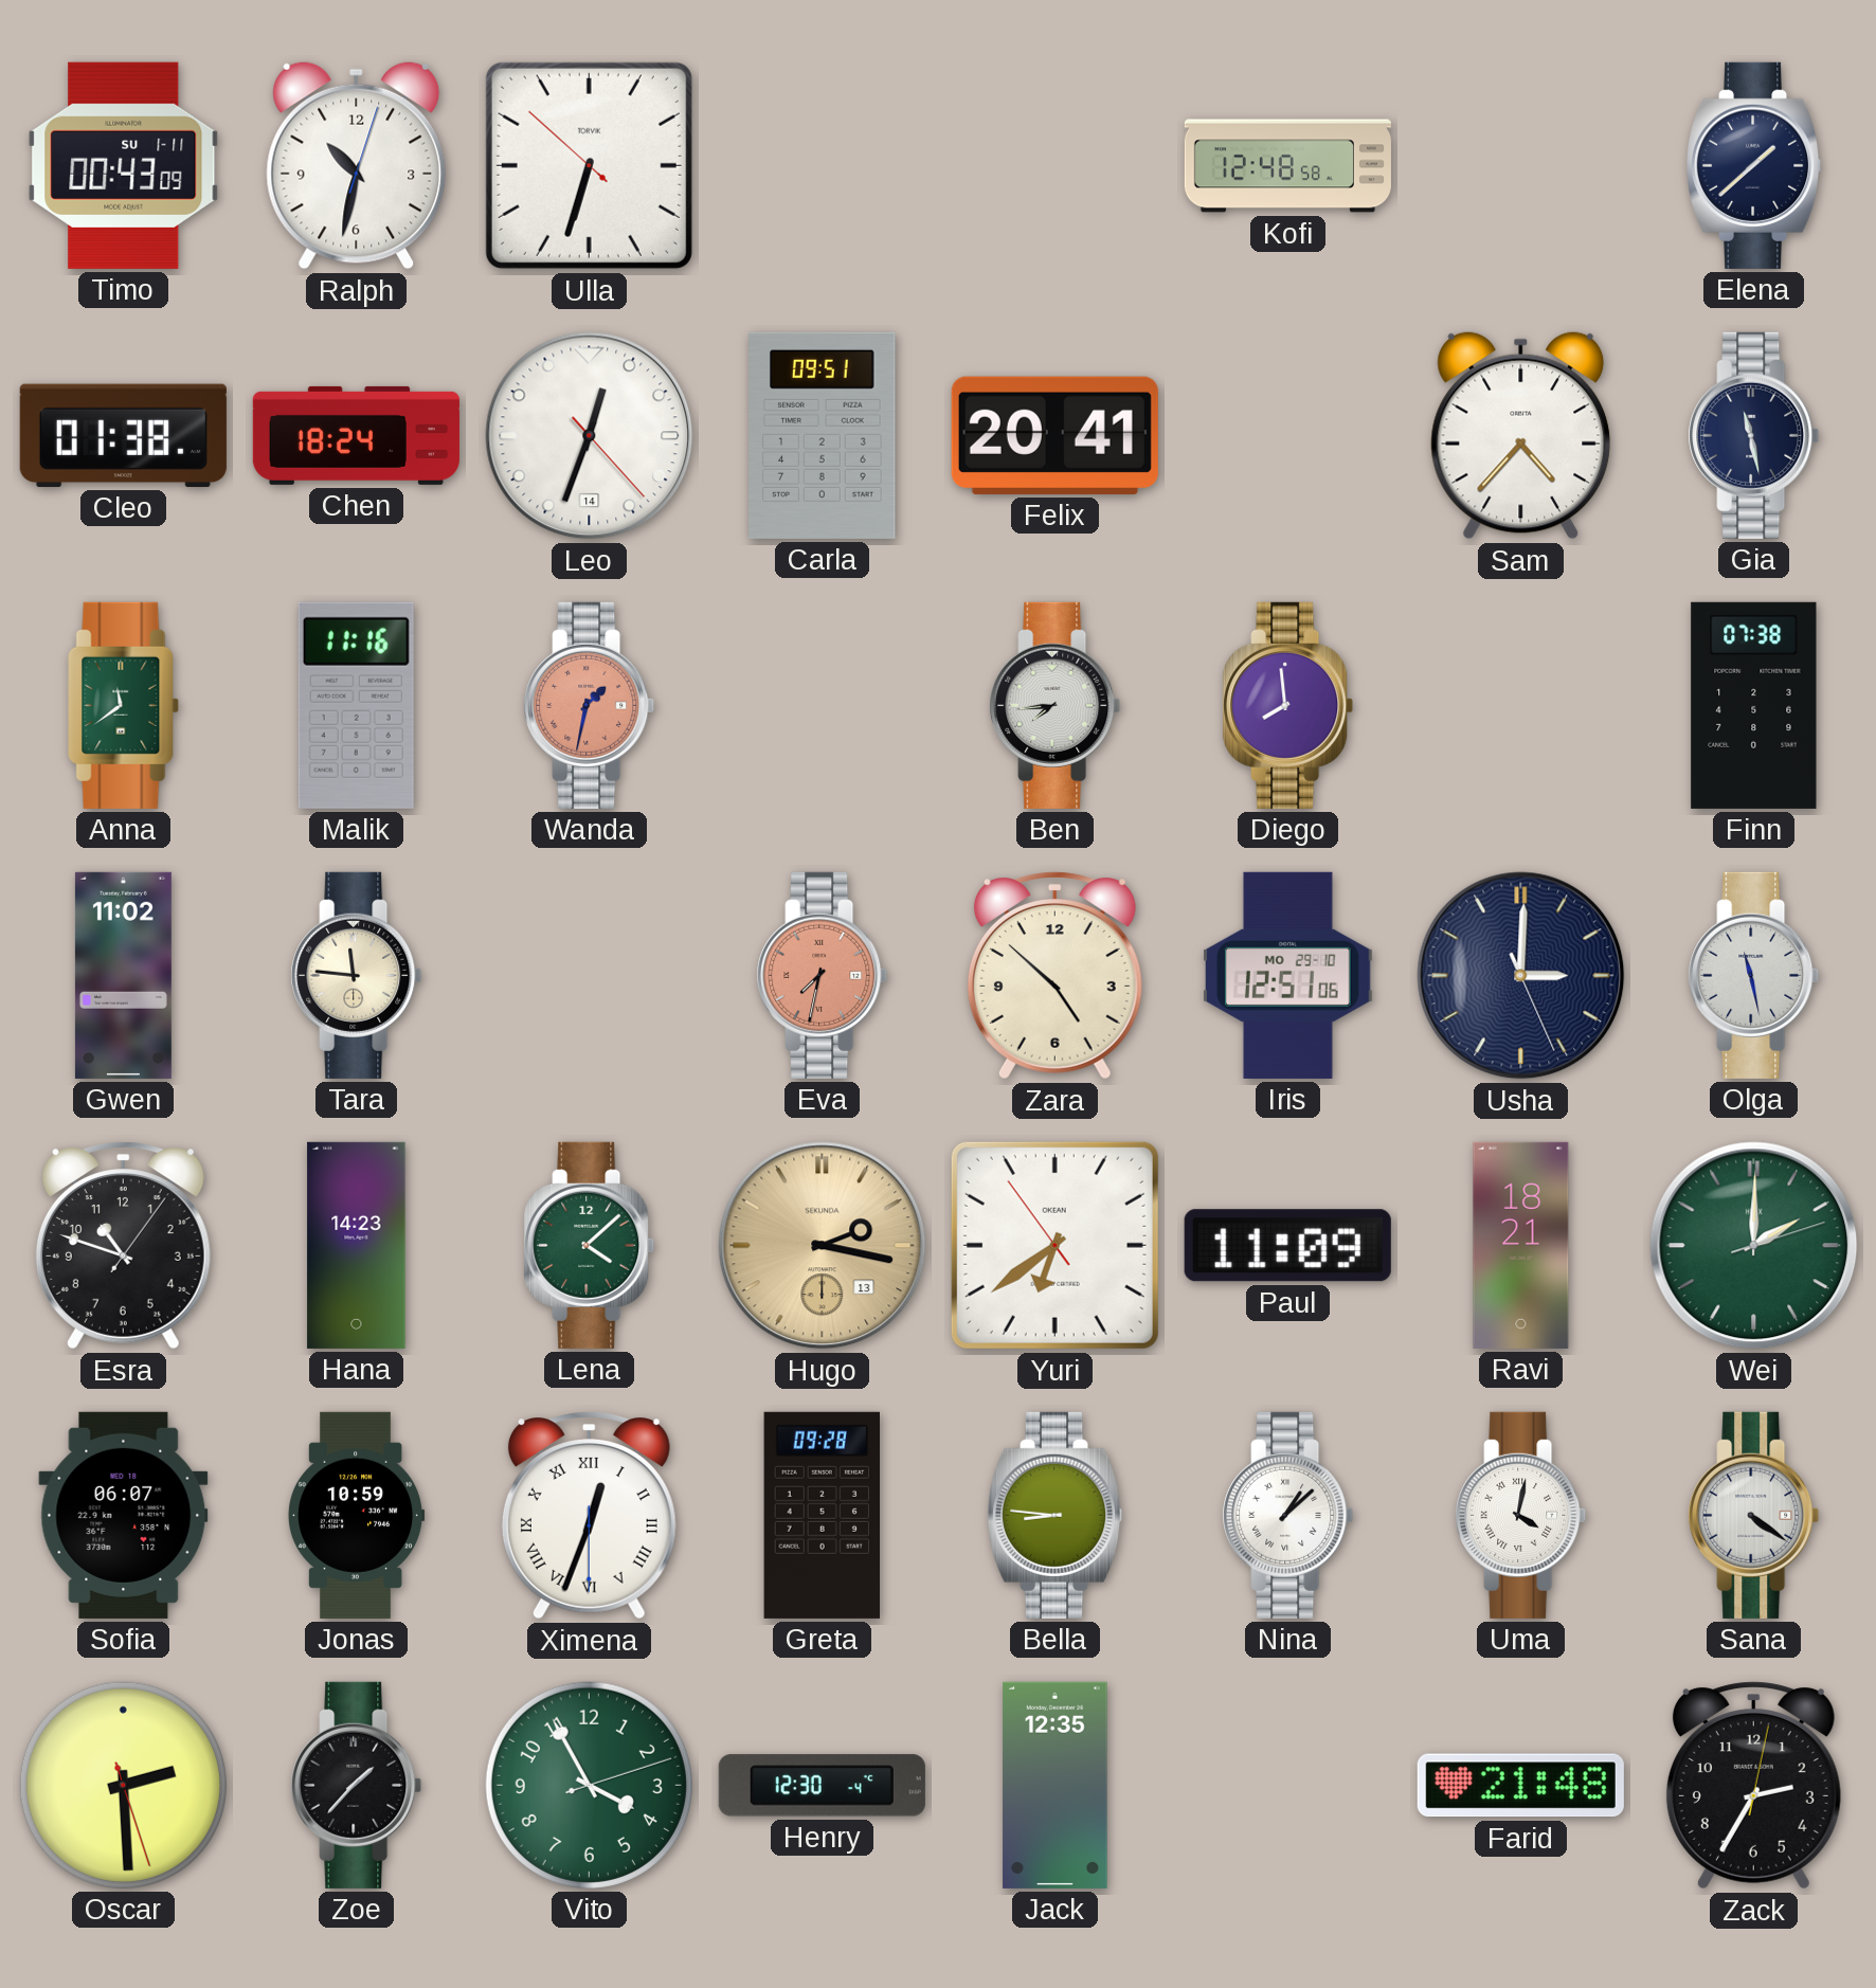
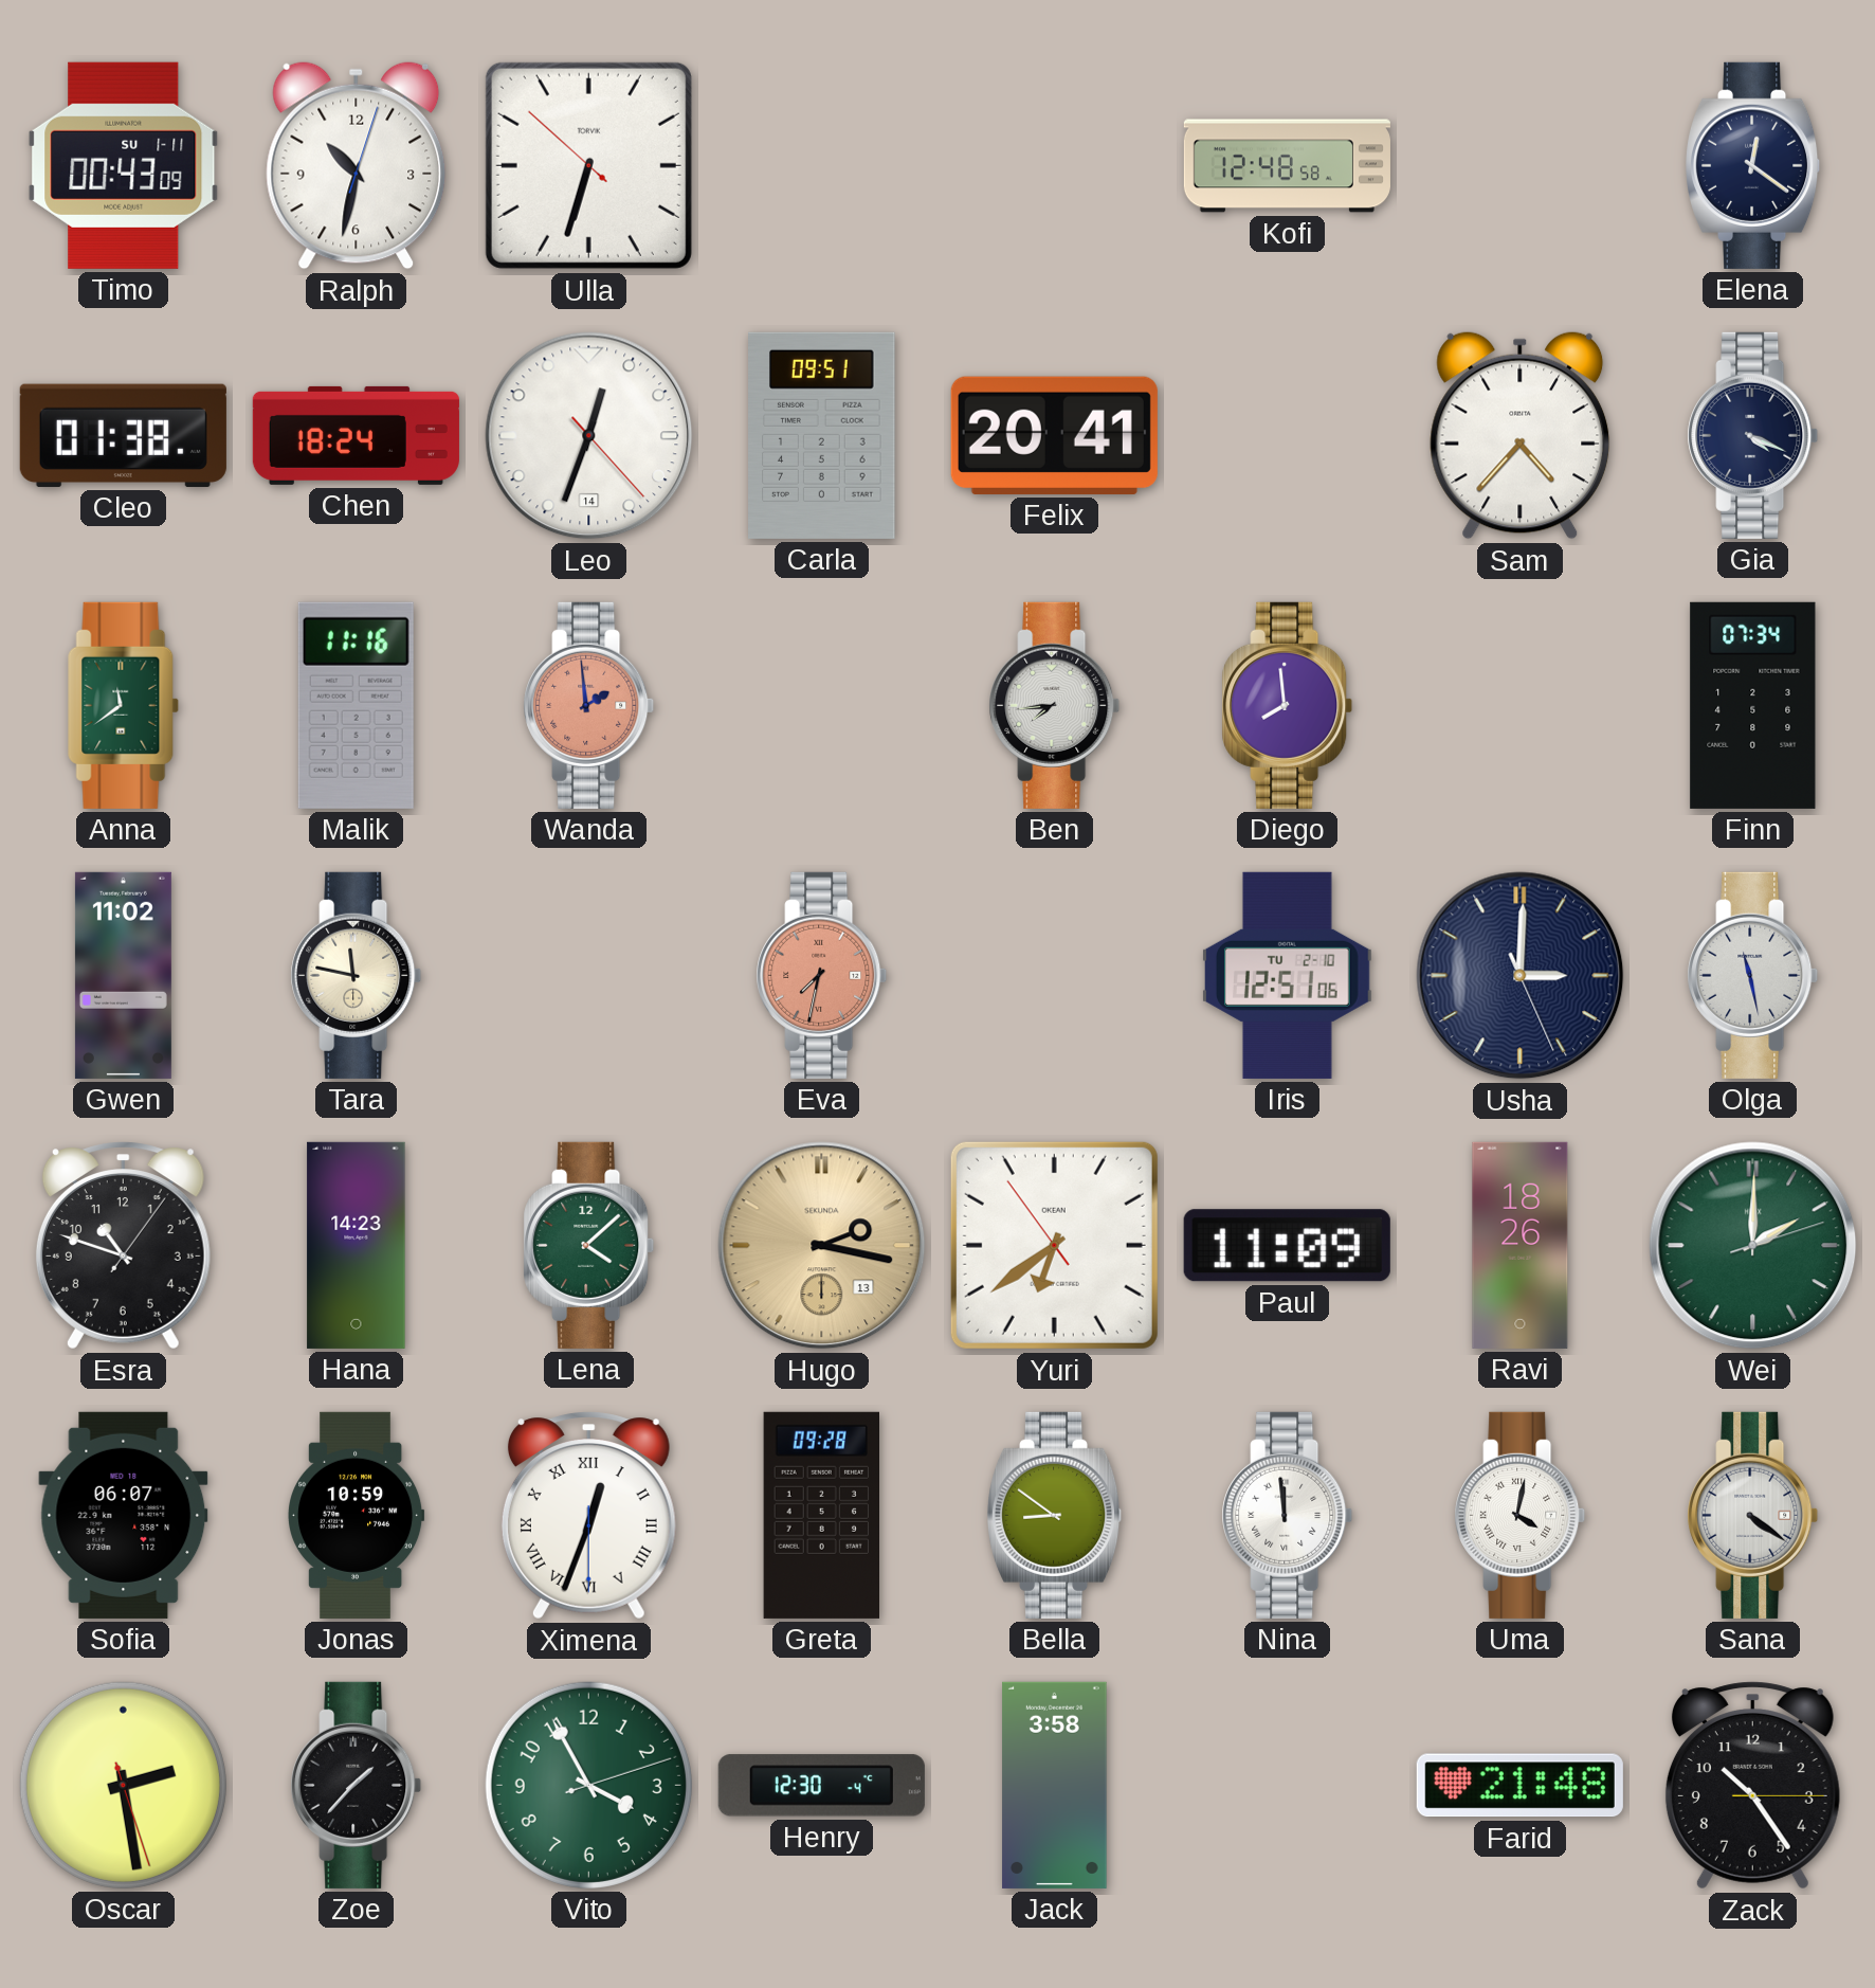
Elena: 1:38 -> 12:21 (1754, 165)
Gia: 11:28 -> 4:19 (1753, 435)
Wanda: 1:32 -> 1:59 (589, 705)
Finn: 07:38 -> 07:34 (1753, 705)
Tara: 11:46 -> 11:47 (357, 975)
Zara: 4:52 -> none (1054, 976)
Iris date: MO 29-10 -> TU 2-10 (1287, 975)
Ravi: 18:21 -> 18:26 (1521, 1245)
Bella: 8:46 -> 8:51 (1056, 1515)
Nina: 1:08 -> 11:59 (1288, 1515)
Oscar: 2:29 -> 2:28 (123, 1785)
Jack: 12:35 -> 3:58 (1055, 1785)
Zack: 2:35 -> 10:24 (1752, 1786)
